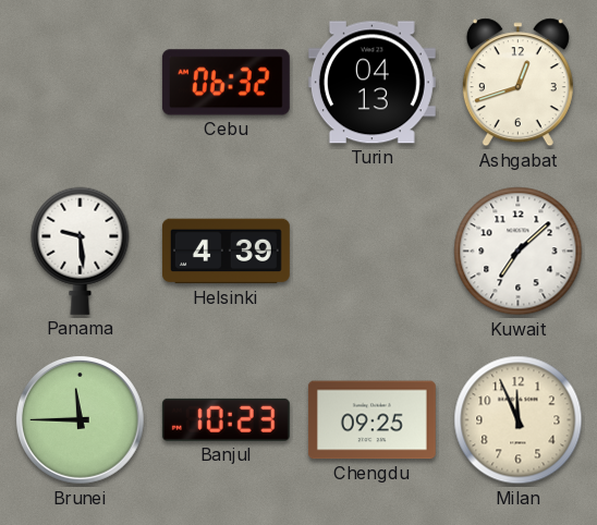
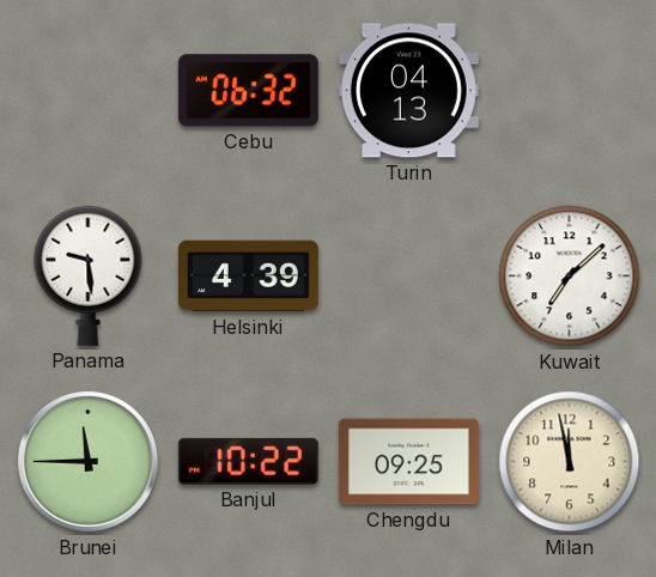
Ashgabat: 12:42 -> none (517, 83)
Banjul: 10:23 -> 10:22 (248, 461)
Milan: 11:56 -> 11:58 (570, 462)
